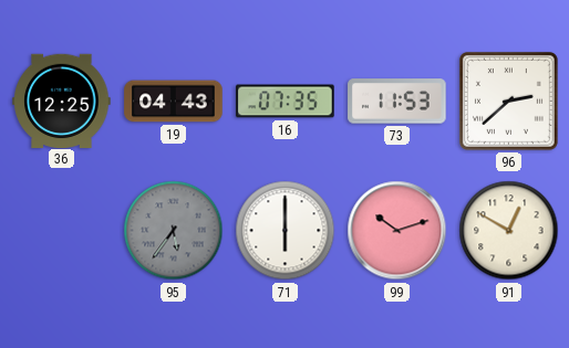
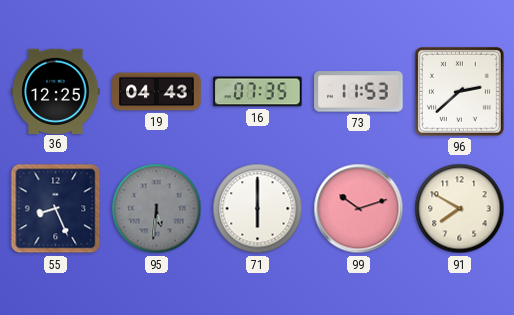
55: none -> 8:26 (56, 209)
95: 5:36 -> 5:31 (157, 209)
91: 12:50 -> 7:50 (460, 209)
